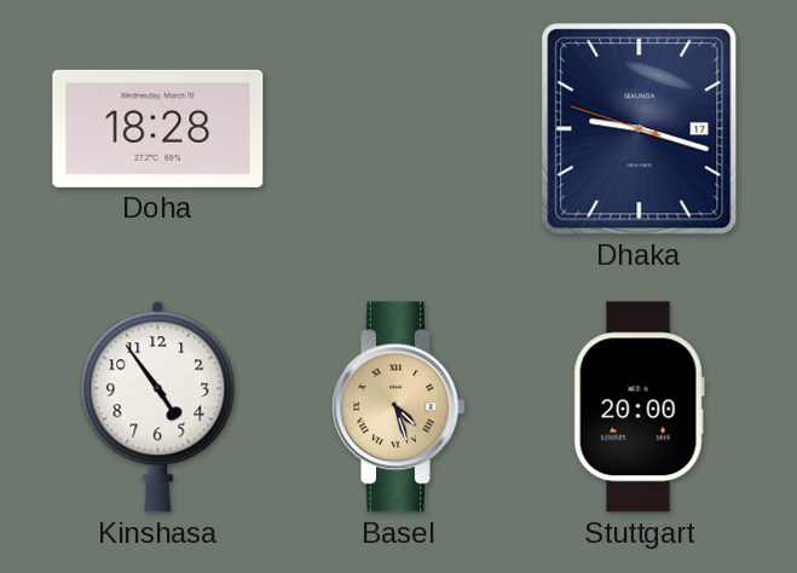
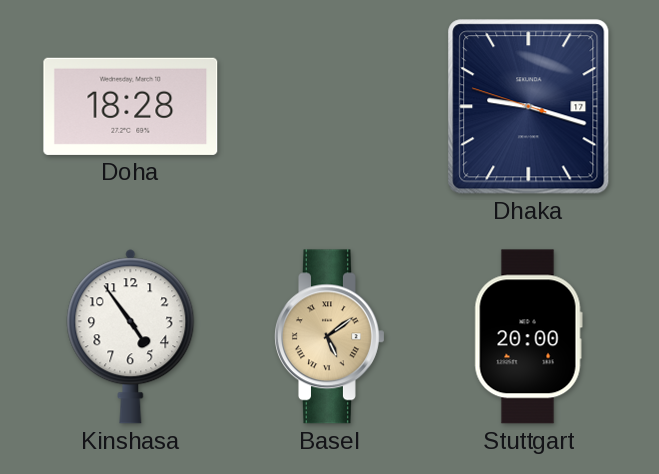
Basel: 4:27 -> 5:09 (330, 337)
